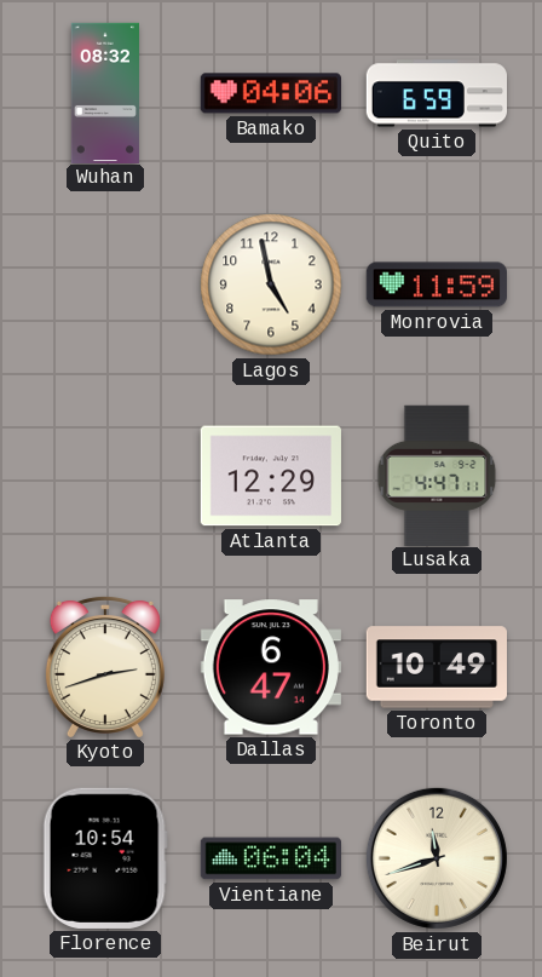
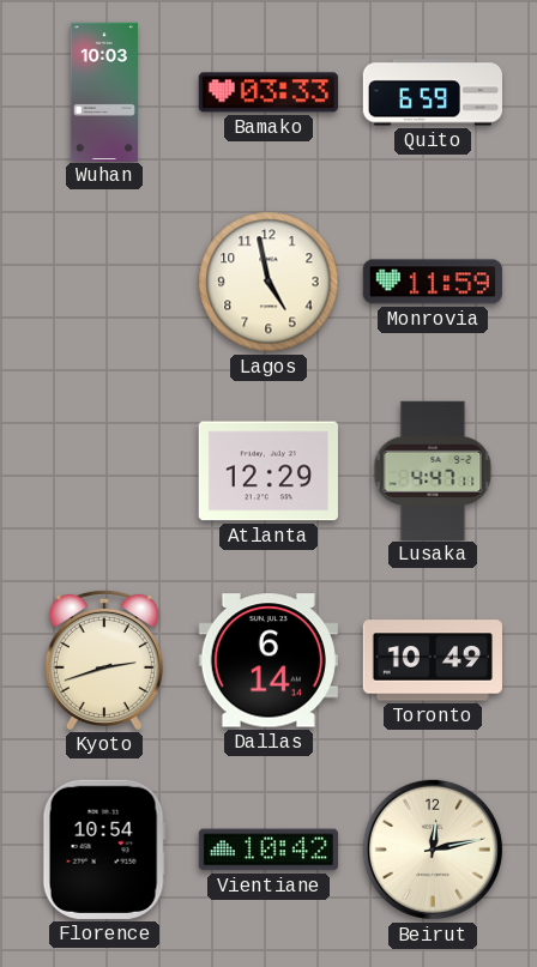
Wuhan: 08:32 -> 10:03 (104, 91)
Bamako: 04:06 -> 03:33 (268, 92)
Dallas: 6:47 -> 6:14 (268, 660)
Vientiane: 06:04 -> 10:42 (267, 850)
Beirut: 11:42 -> 12:13 (433, 850)
